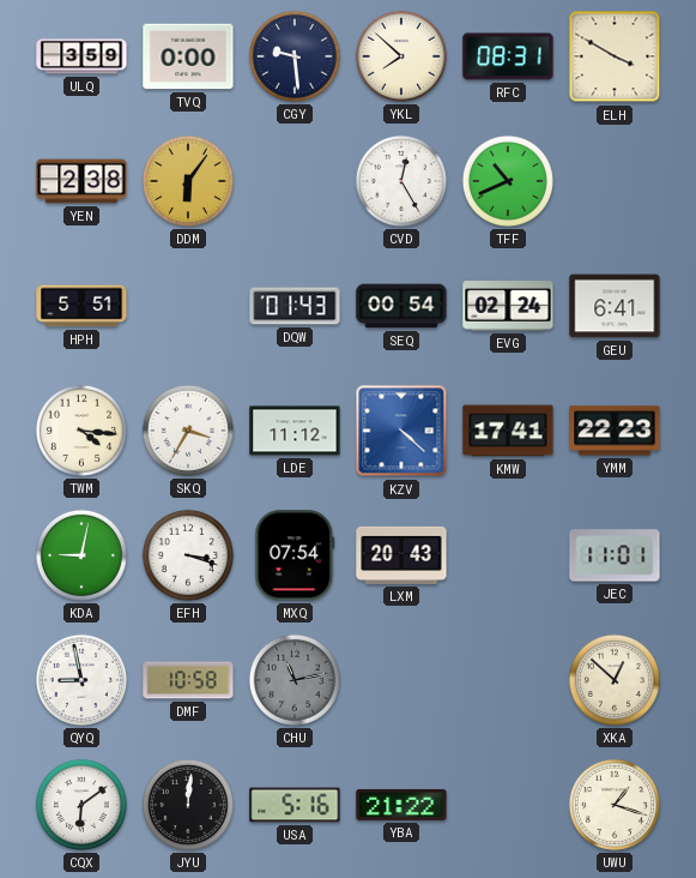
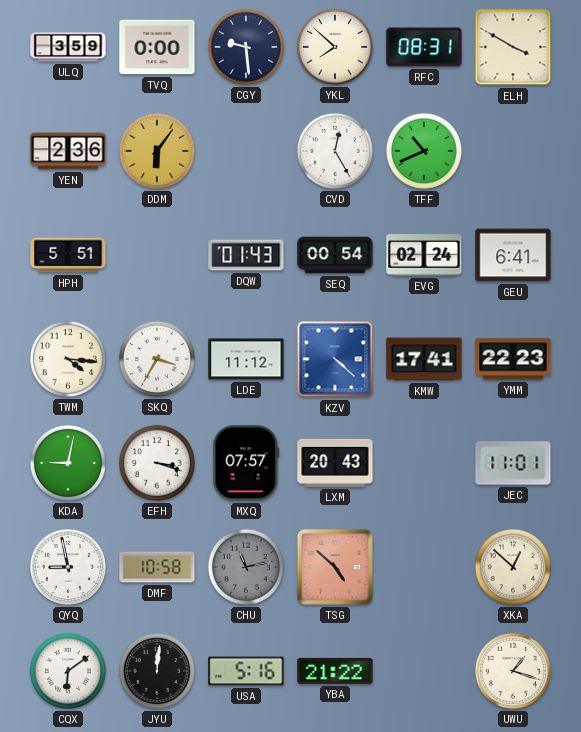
YEN: 2:38 -> 2:36 (68, 151)
MXQ: 07:54 -> 07:57 (246, 463)
TSG: none -> 4:52 (335, 567)
